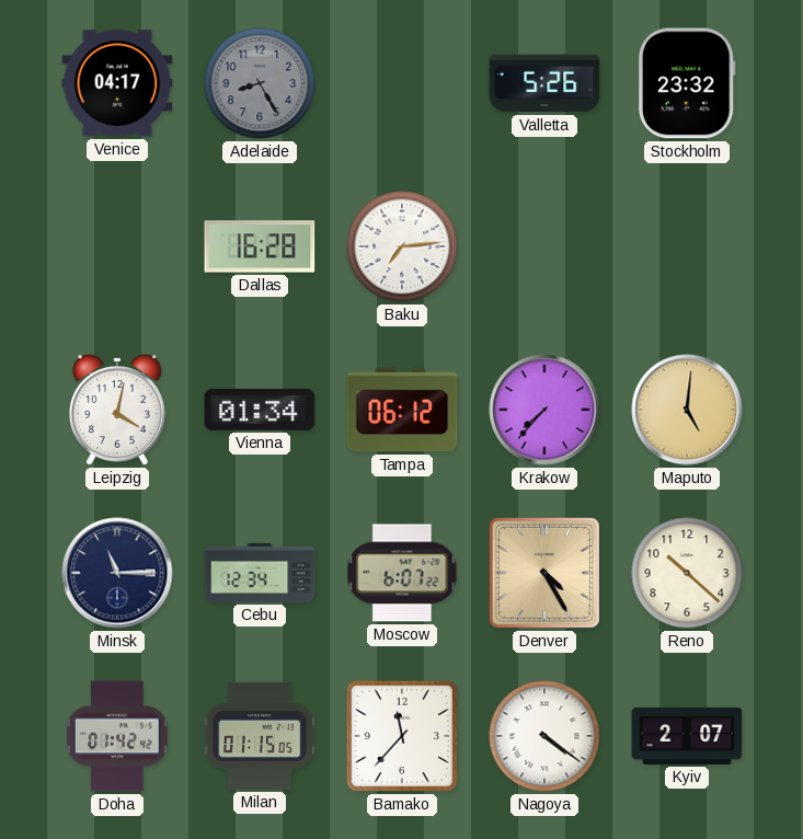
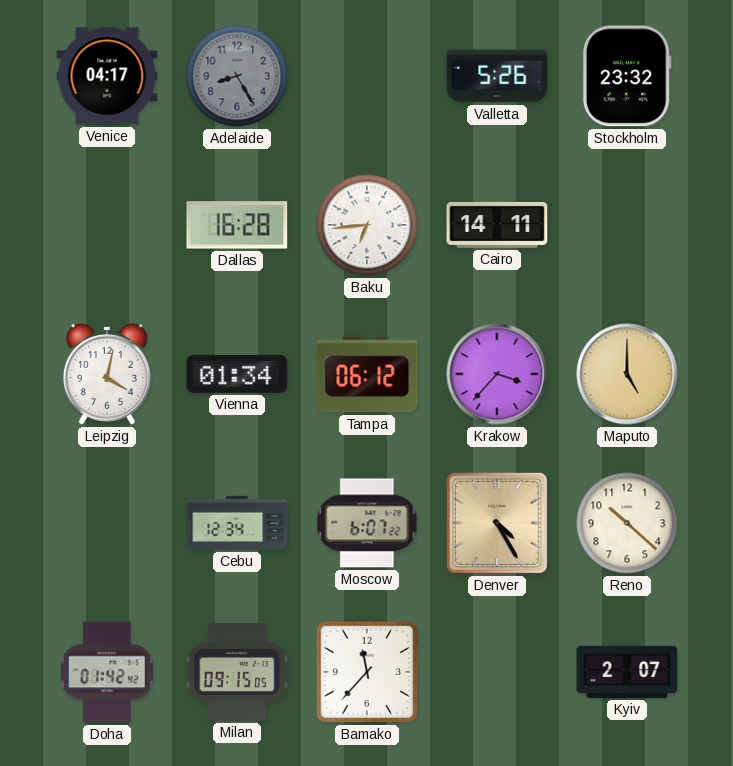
Baku: 7:14 -> 6:44 (367, 225)
Cairo: none -> 14:11 (497, 225)
Krakow: 7:37 -> 3:37 (497, 374)
Maputo: 5:01 -> 5:00 (627, 374)
Minsk: 11:15 -> none (117, 573)
Milan: 01:15 -> 09:15 (237, 672)
Nagoya: 4:21 -> none (544, 736)
